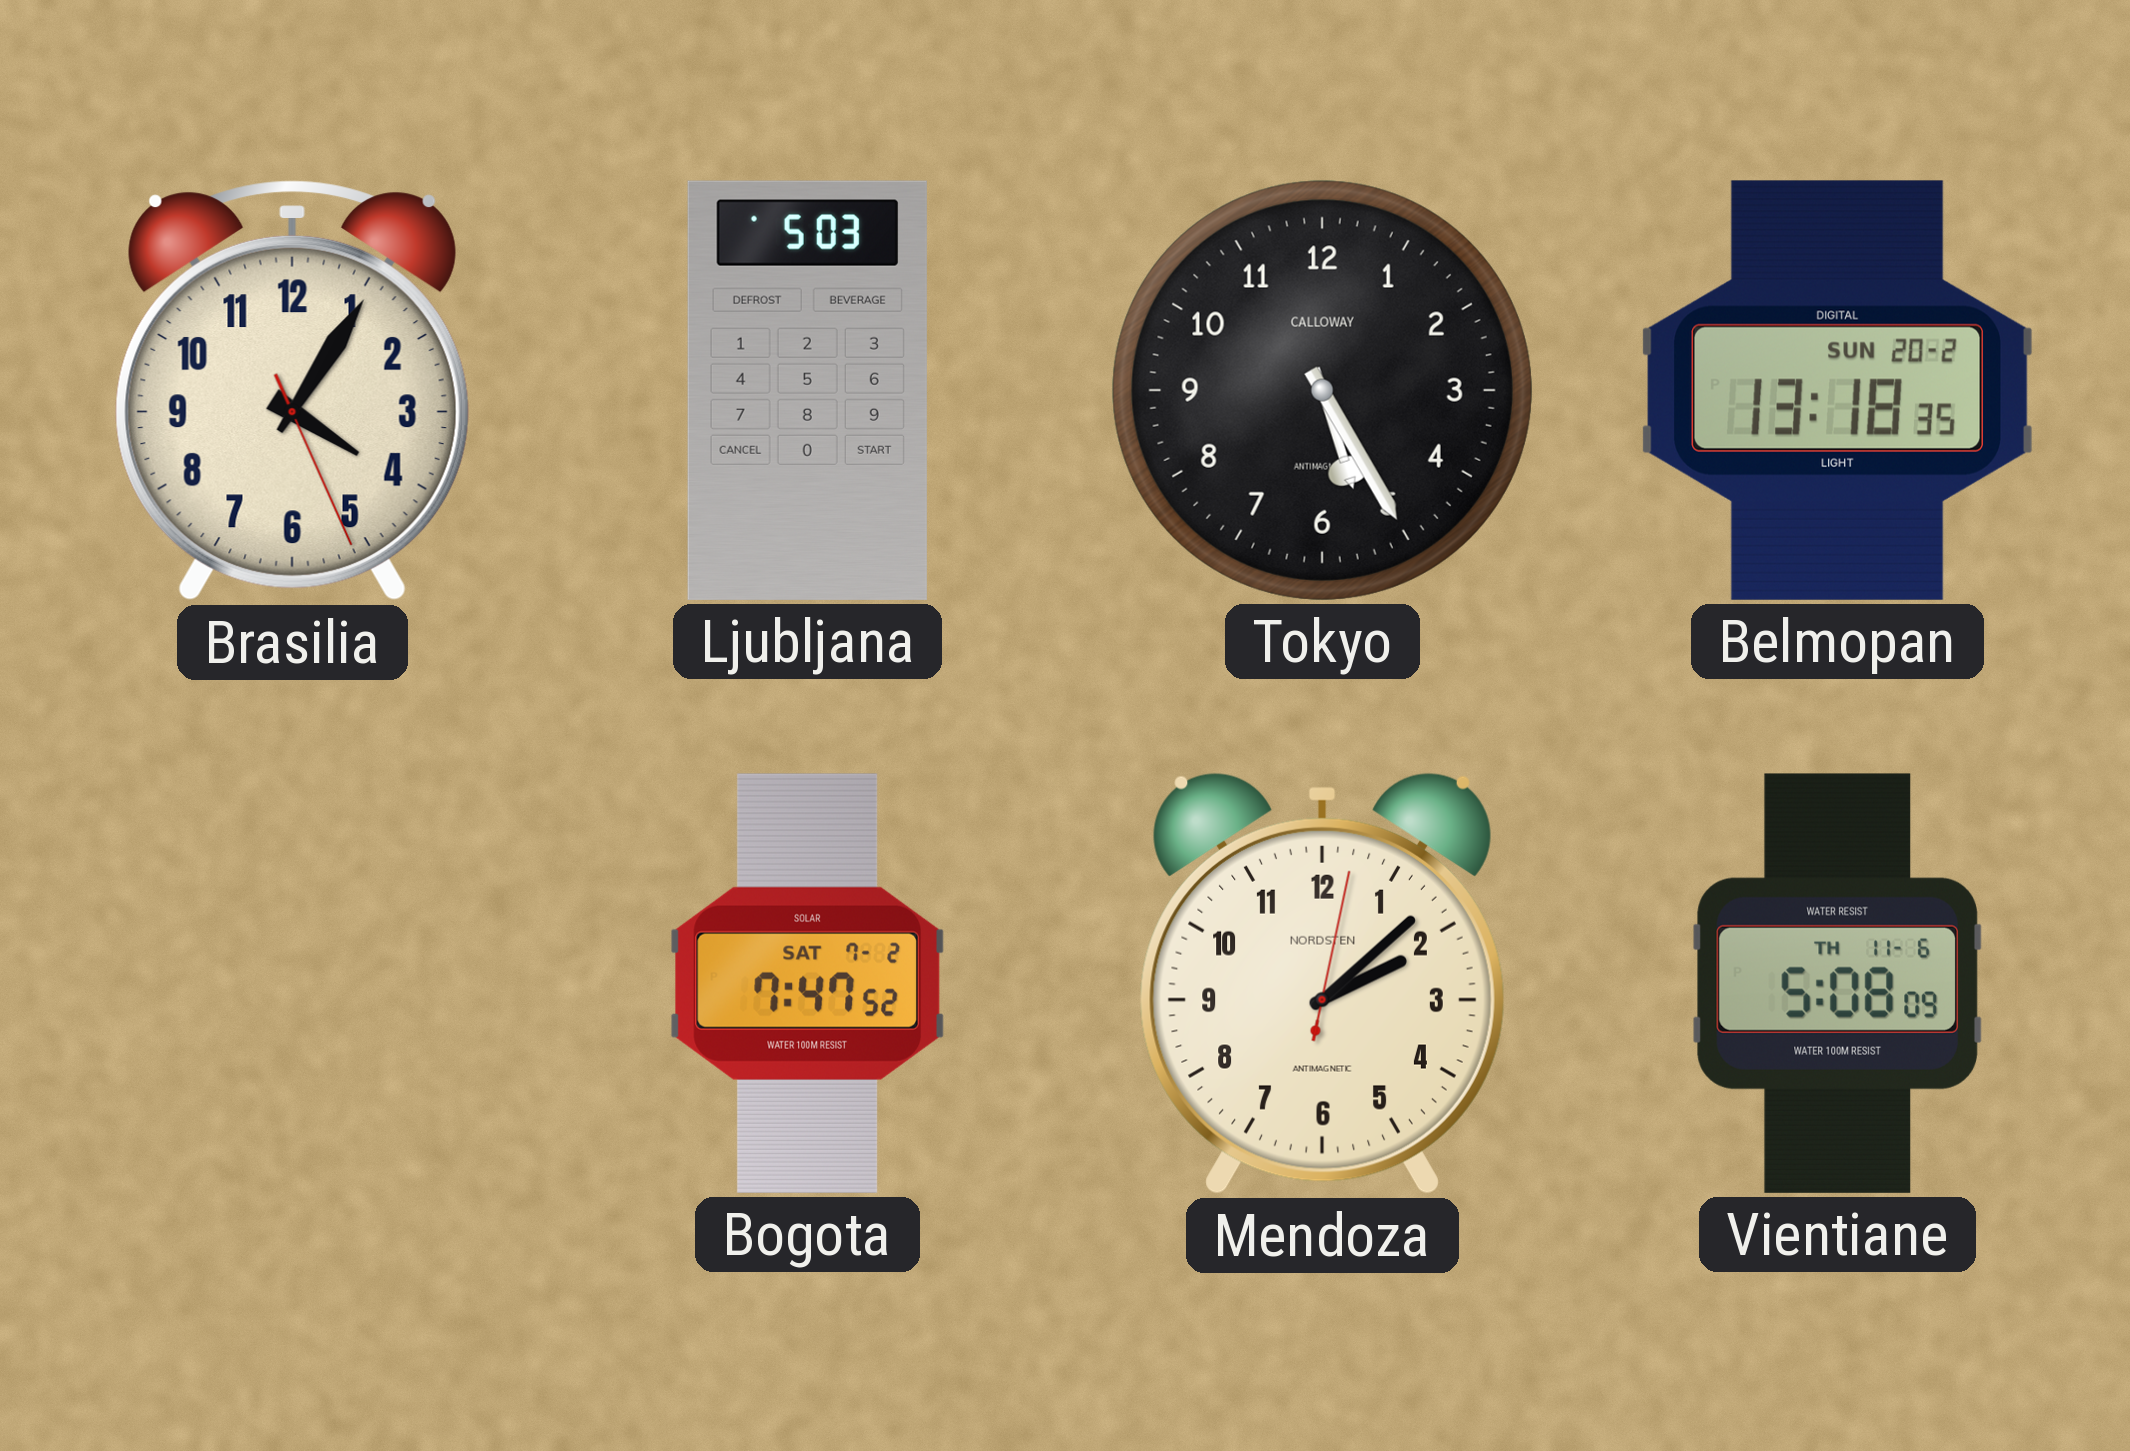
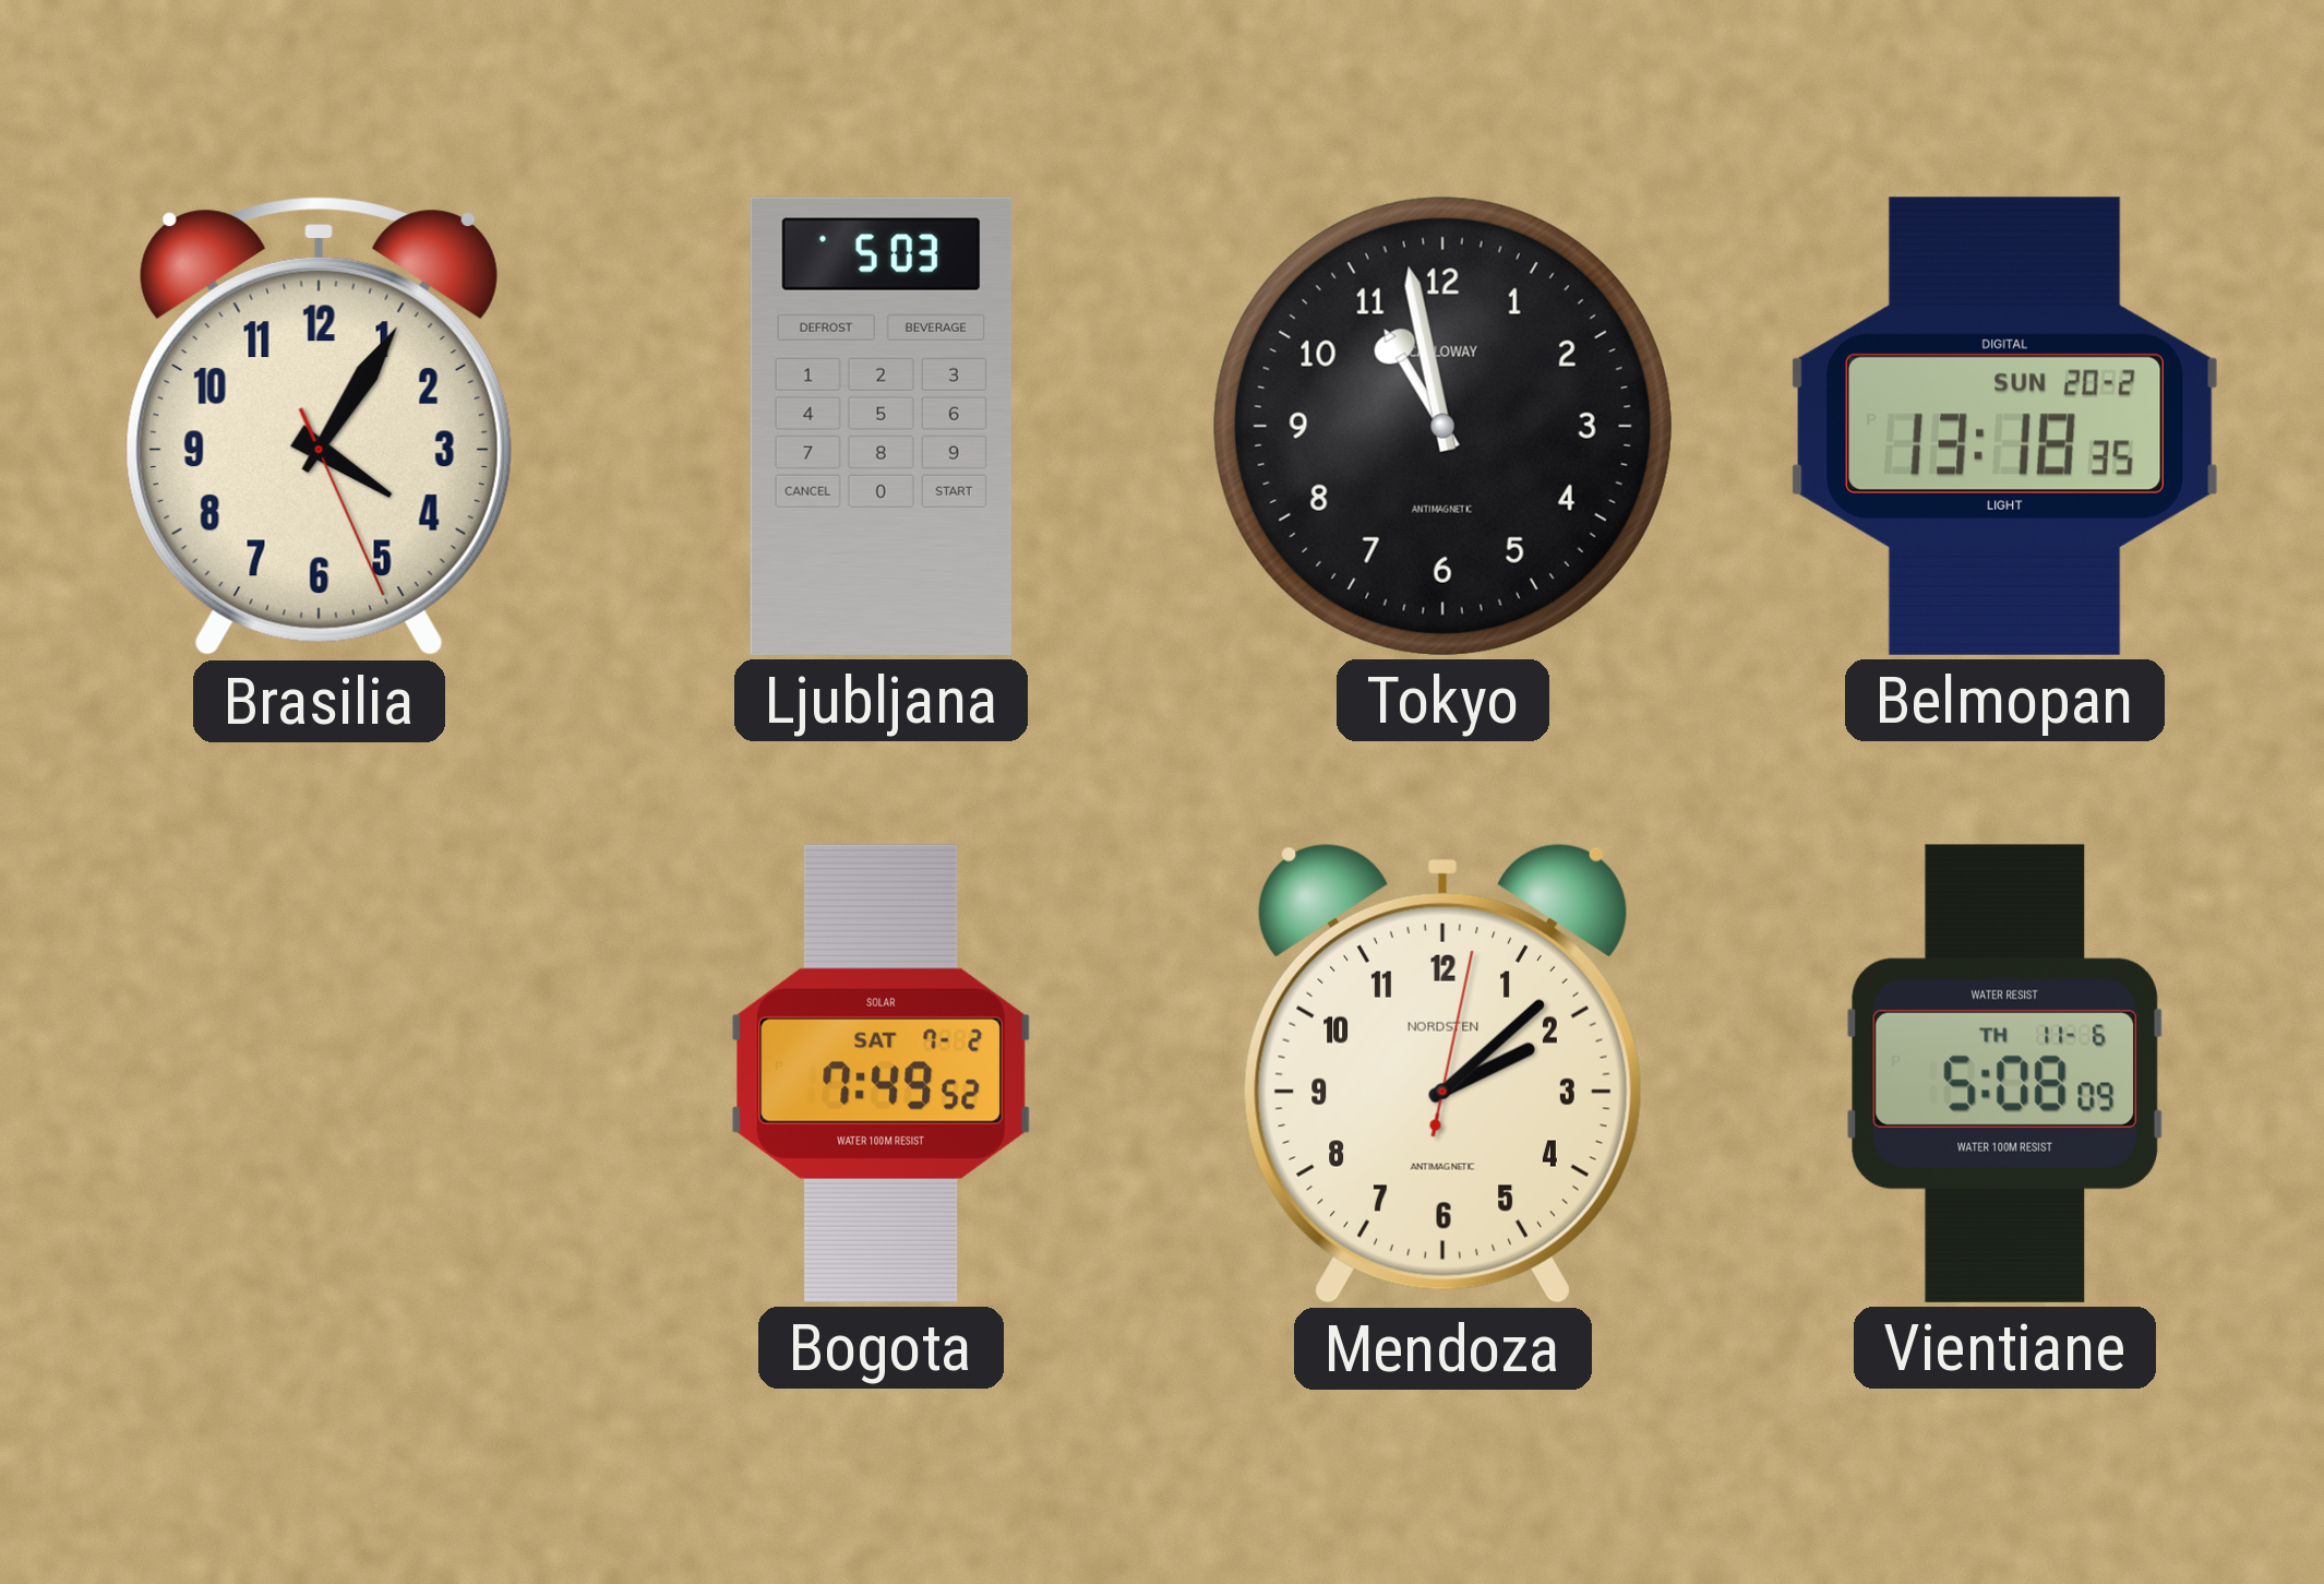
Tokyo: 5:25 -> 10:58 (1442, 426)
Bogota: 7:47 -> 7:49 (881, 1073)
